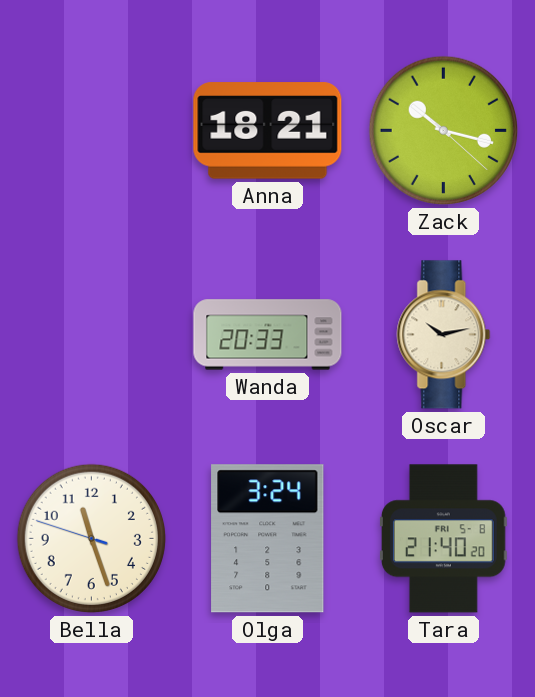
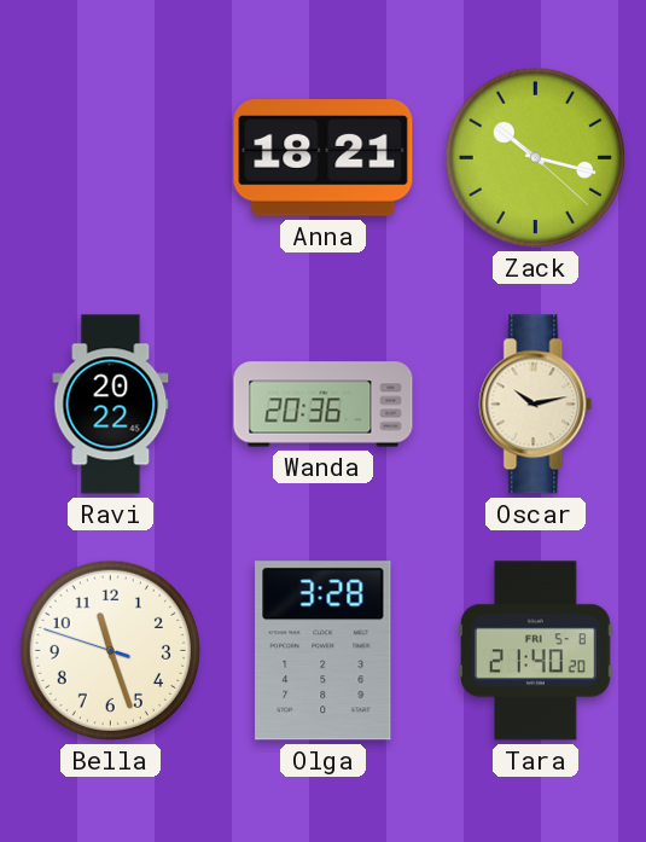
Ravi: none -> 20:22 (111, 405)
Wanda: 20:33 -> 20:36 (324, 405)
Olga: 3:24 -> 3:28 (324, 651)
